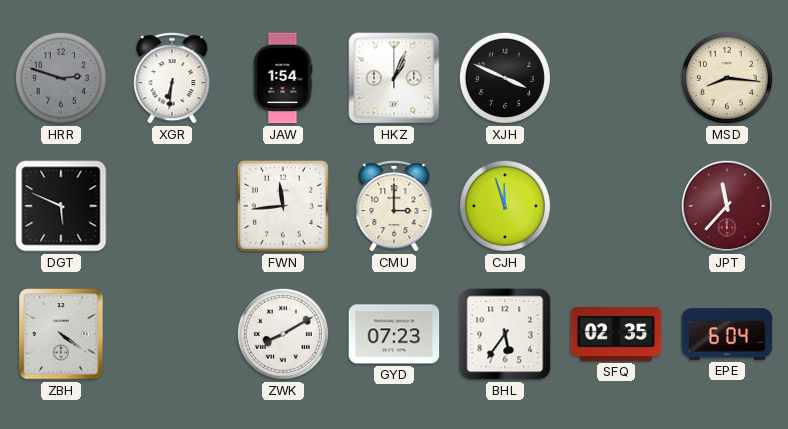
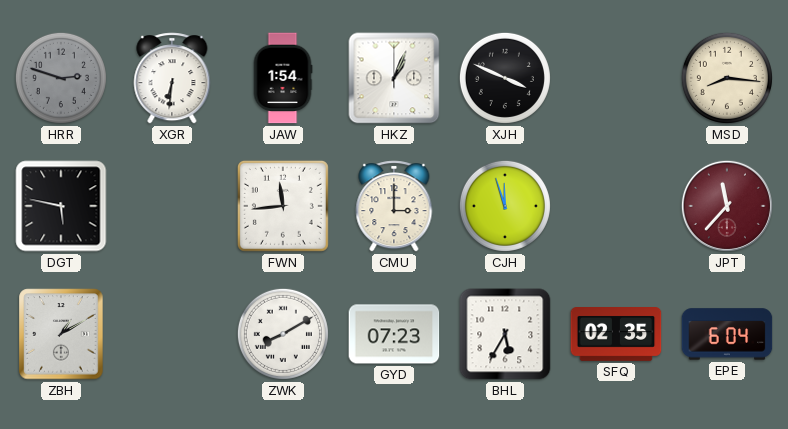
DGT: 5:49 -> 5:47 (61, 206)
ZBH: 4:21 -> 1:10 (61, 334)
BHL: 5:36 -> 5:35 (505, 334)
